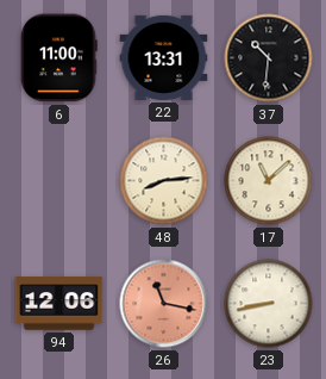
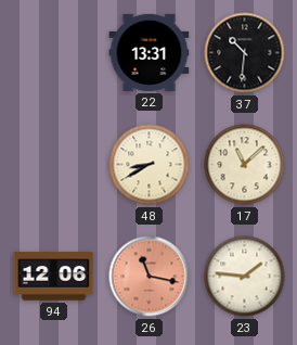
6: 11:00 -> none (59, 58)
48: 8:14 -> 8:40 (150, 165)
23: 8:43 -> 1:46 (245, 277)
